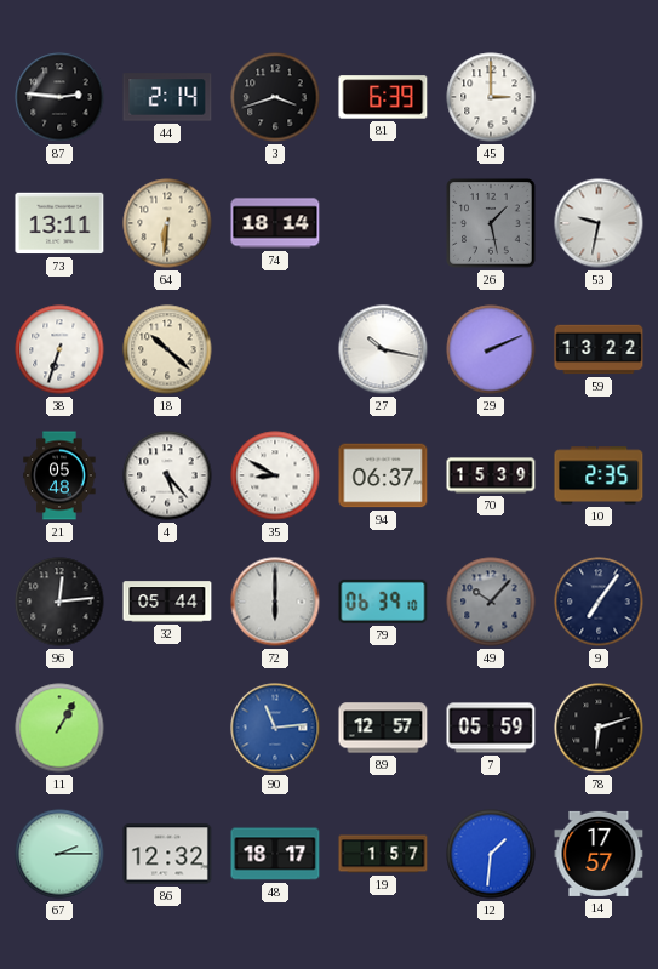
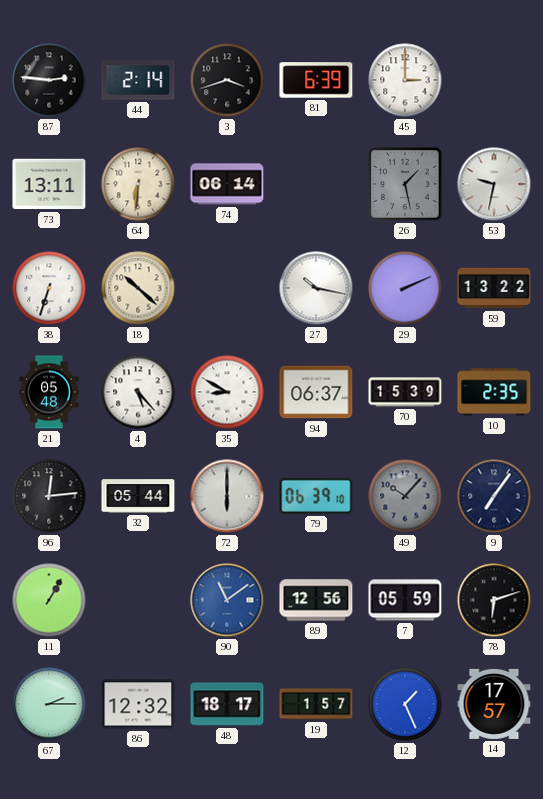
74: 18:14 -> 06:14 (227, 184)
90: 11:14 -> 11:09 (227, 600)
89: 12:57 -> 12:56 (316, 600)
12: 1:31 -> 1:26 (405, 704)
